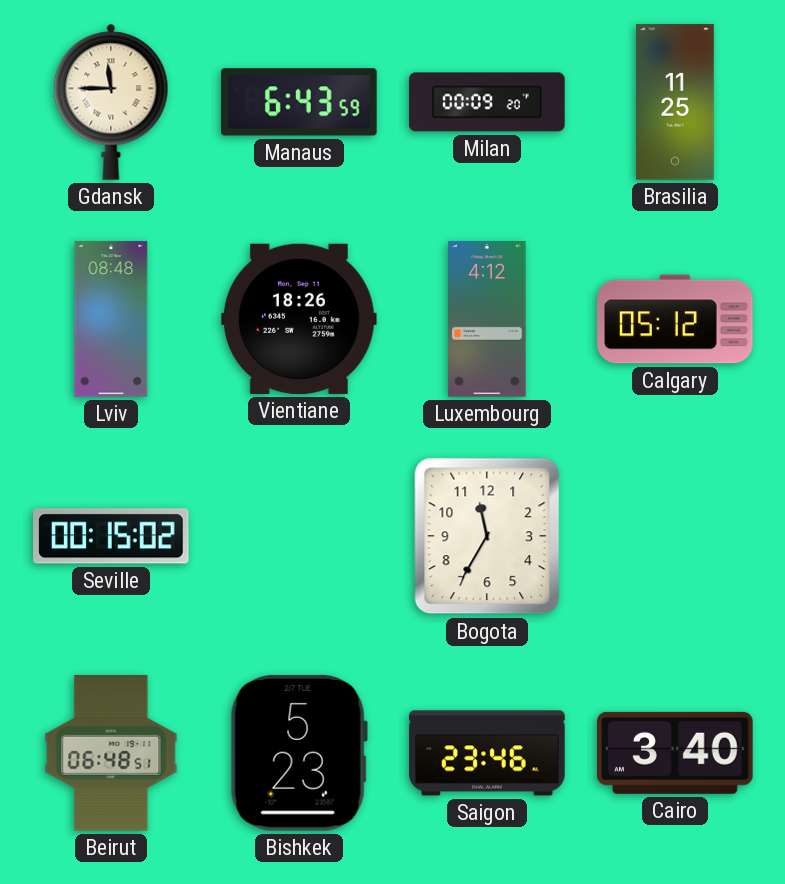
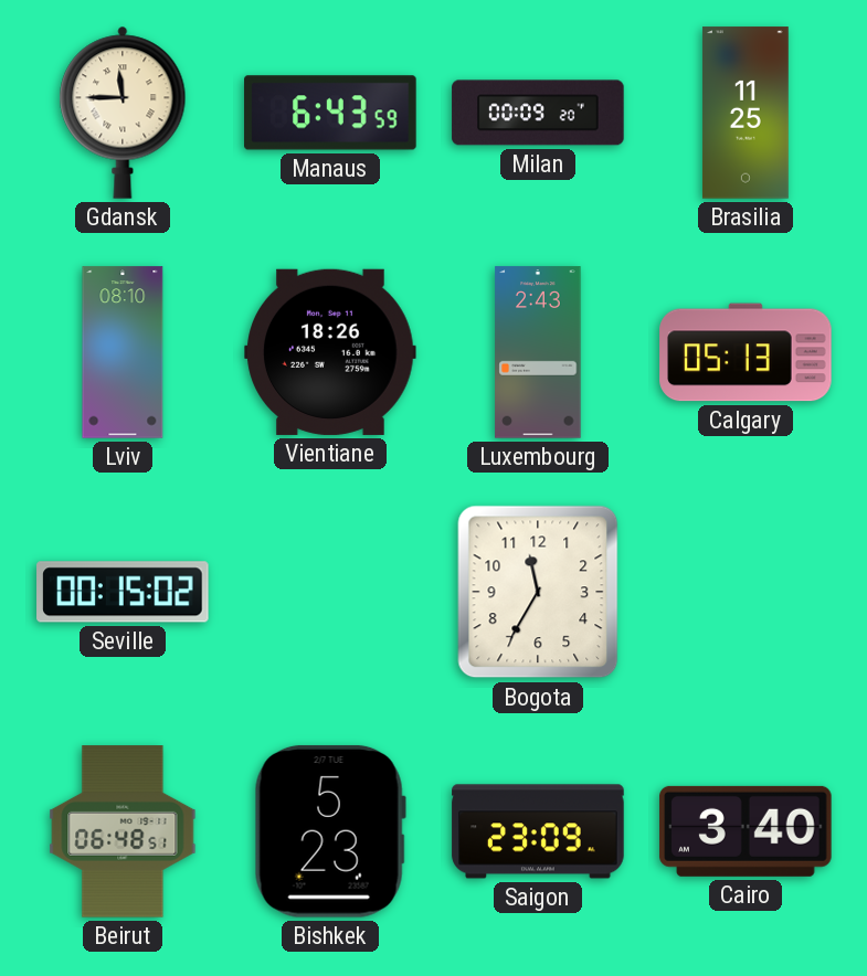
Lviv: 08:48 -> 08:10 (123, 352)
Luxembourg: 4:12 -> 2:43 (538, 352)
Calgary: 05:12 -> 05:13 (746, 352)
Saigon: 23:46 -> 23:09 (538, 831)
